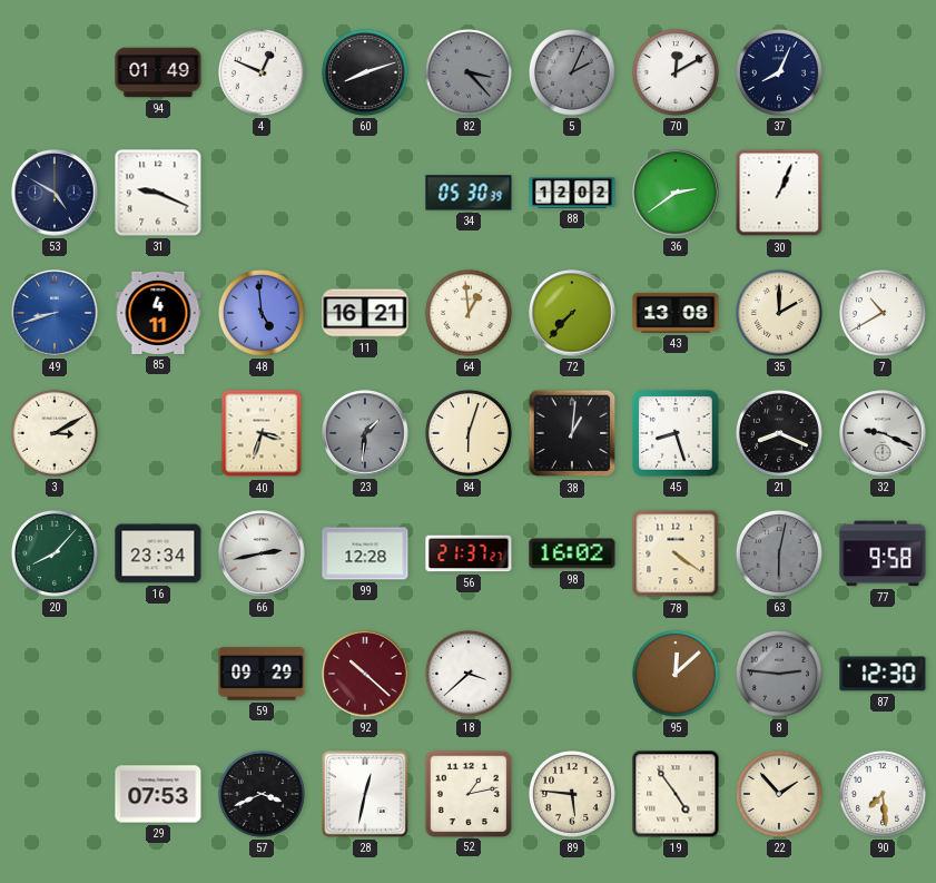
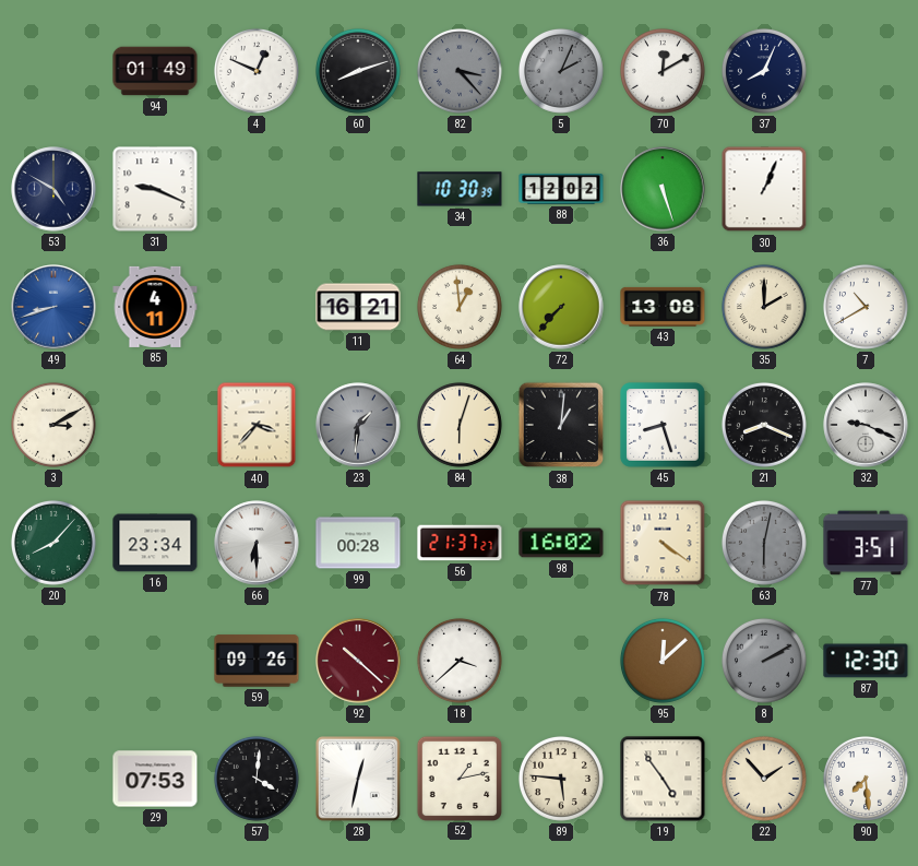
34: 05:30 -> 10:30 (460, 189)
36: 2:39 -> 5:27 (663, 189)
48: 4:59 -> none (262, 313)
40: 3:33 -> 3:37 (257, 425)
66: 2:43 -> 6:30 (257, 543)
99: 12:28 -> 00:28 (358, 543)
77: 9:58 -> 3:51 (866, 543)
59: 09:29 -> 09:26 (257, 661)
8: 2:46 -> 2:10 (764, 661)
57: 3:41 -> 4:01 (257, 779)
